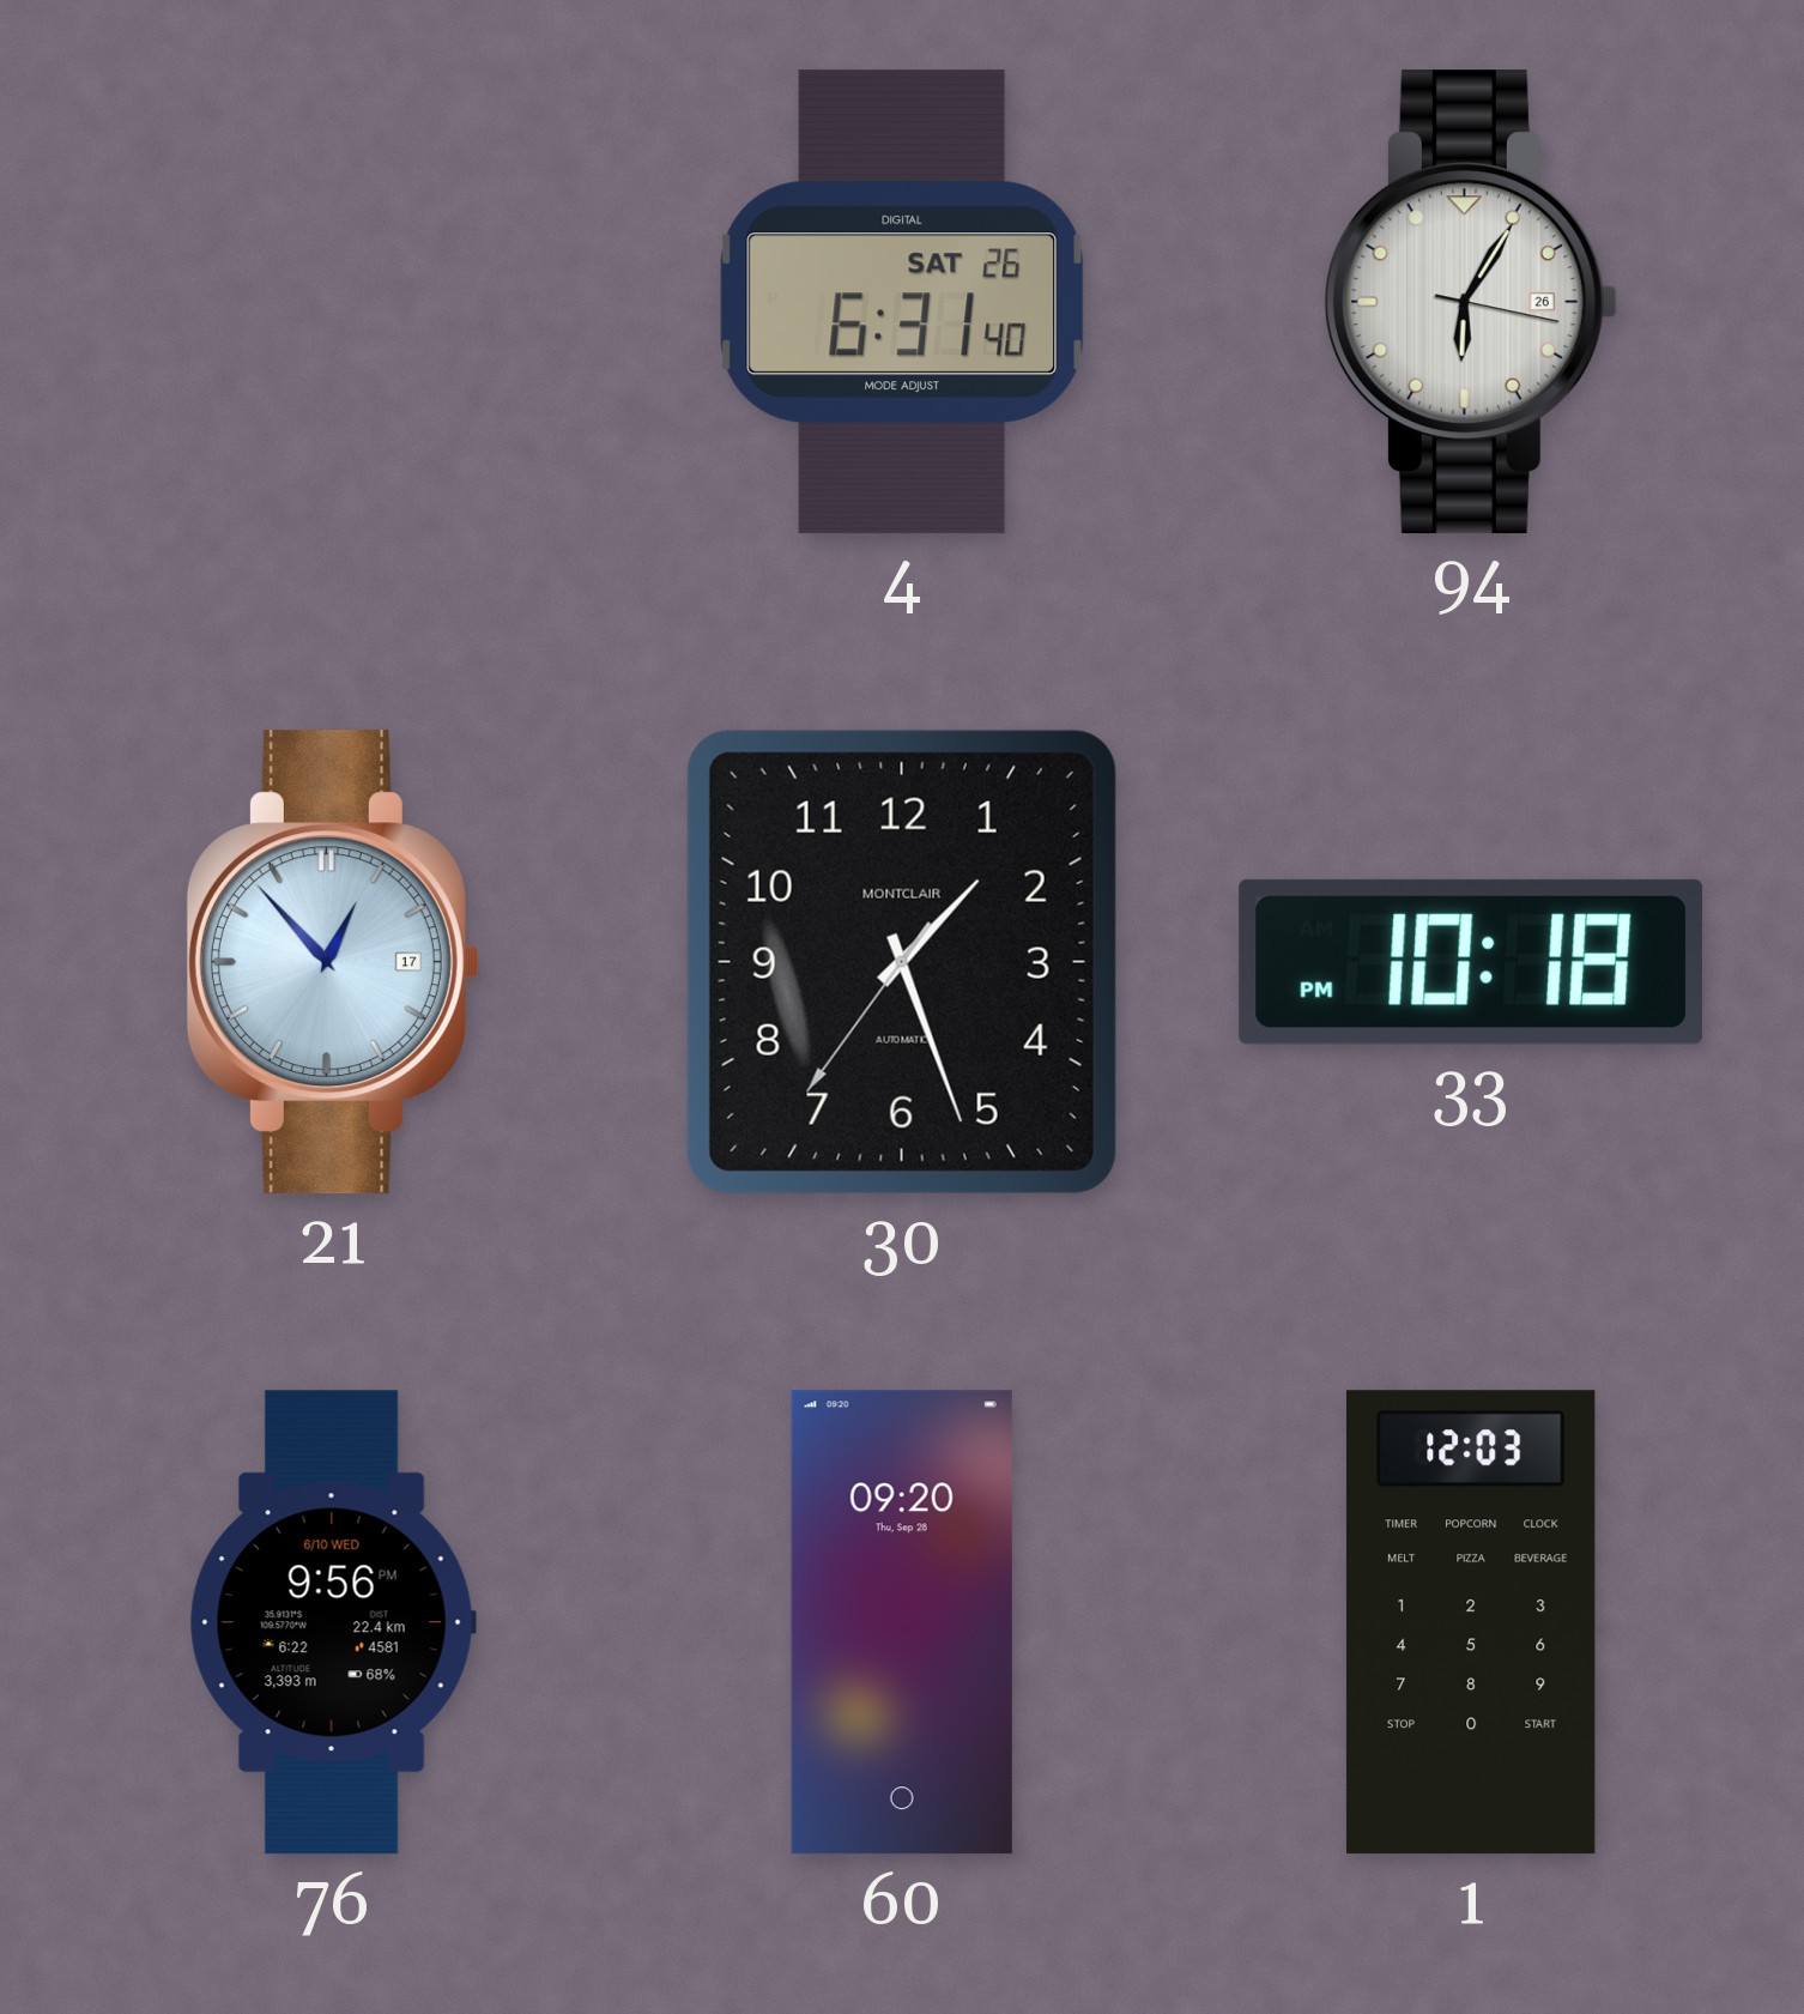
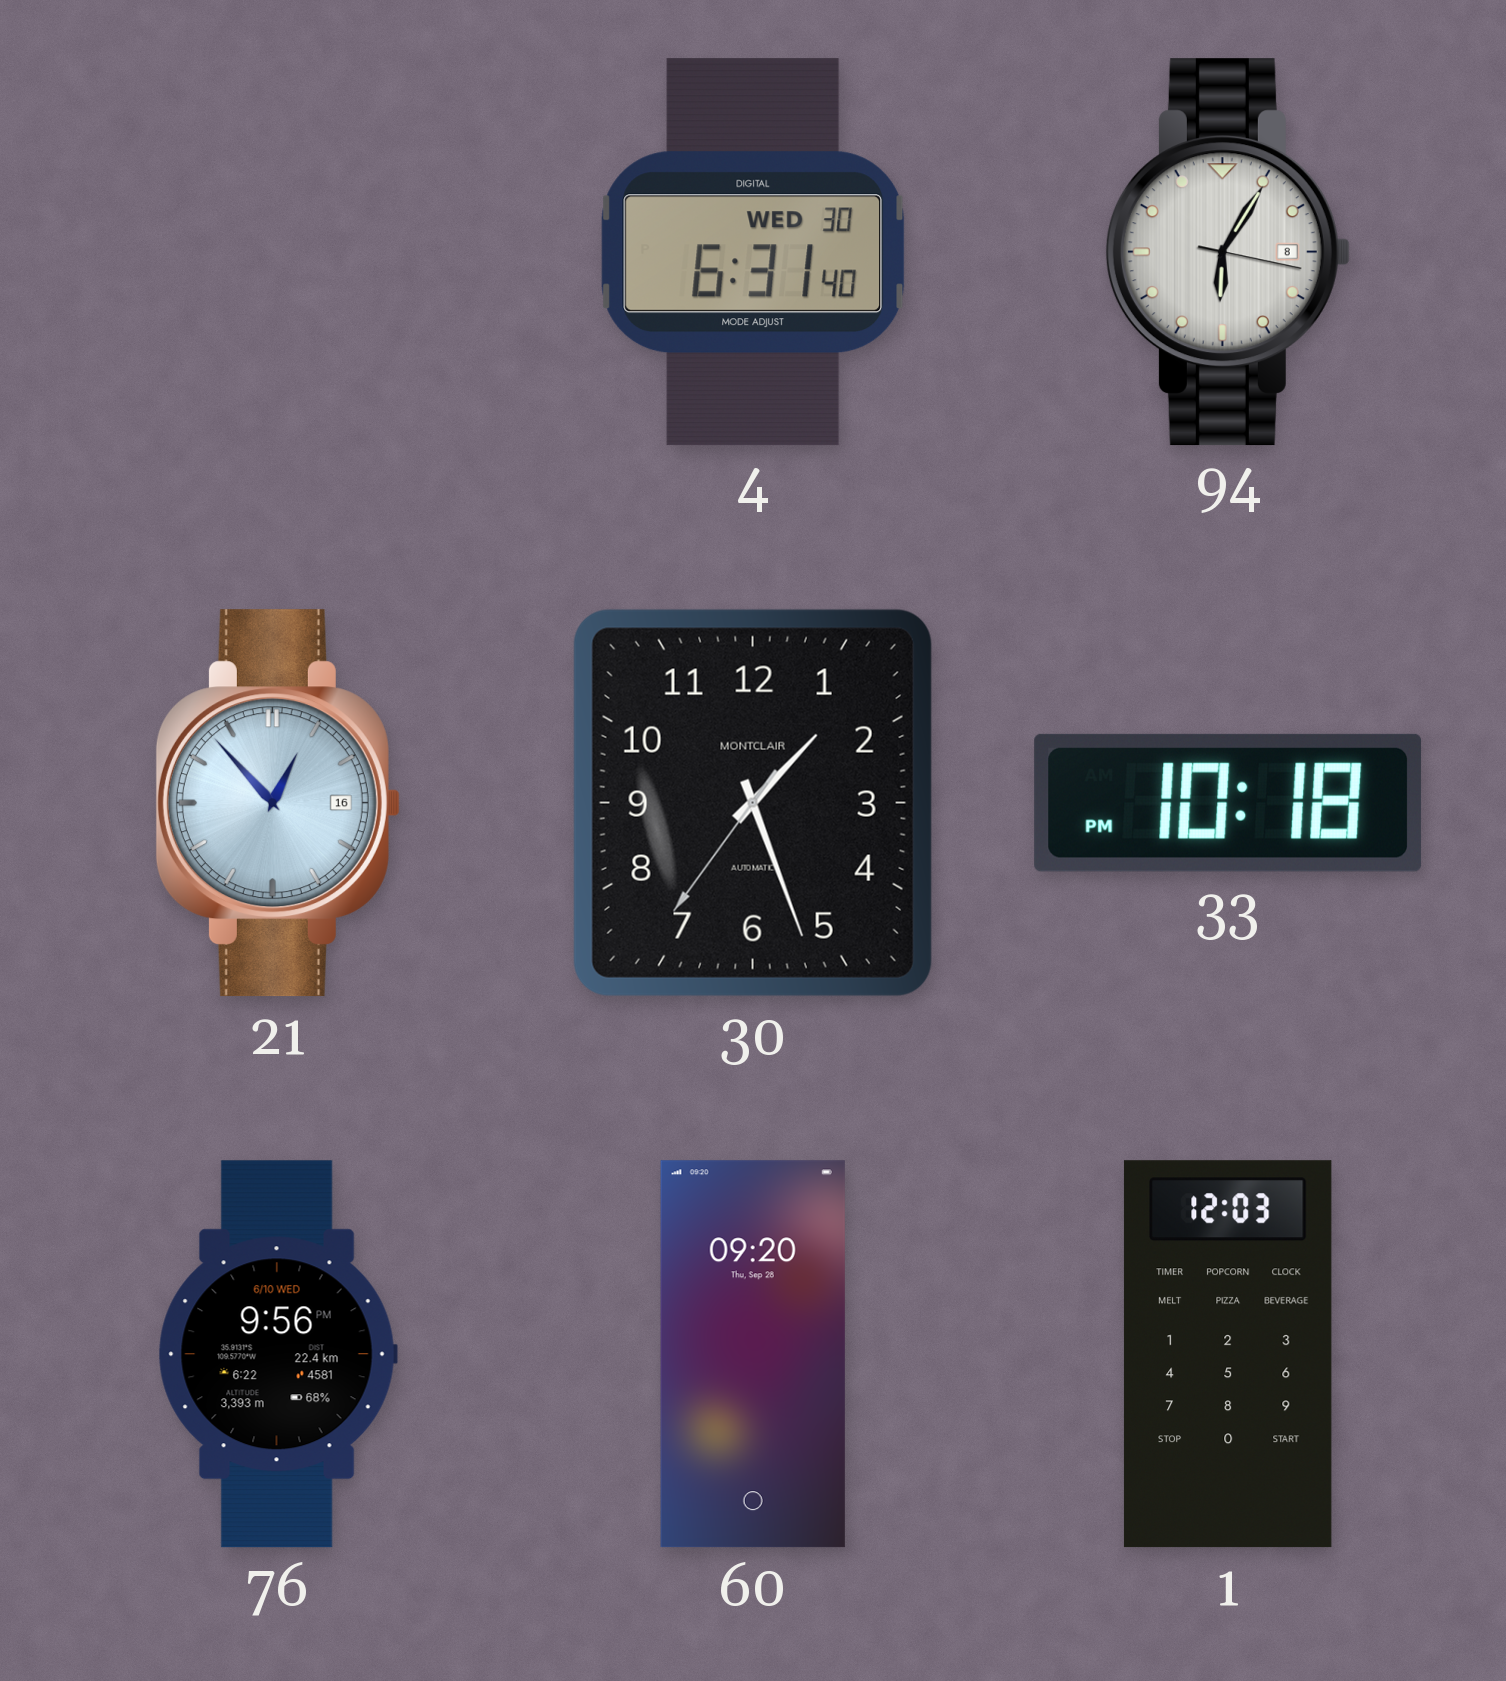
4 date: SAT 26 -> WED 30 (753, 252)
94 date: 26 -> 8 (1228, 252)
21 date: 17 -> 16 (278, 803)
